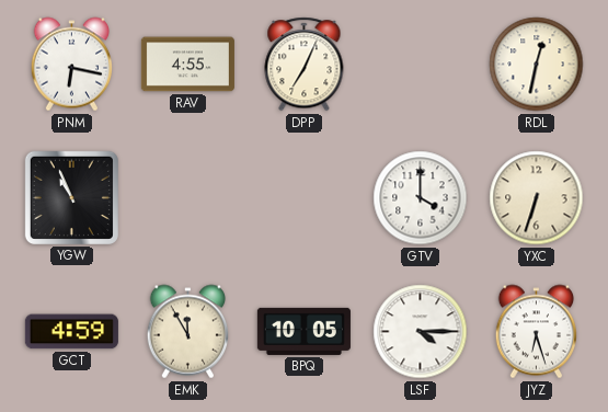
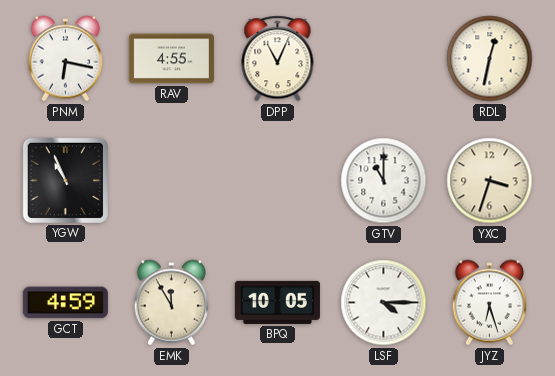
DPP: 7:04 -> 11:04 (278, 59)
GTV: 4:00 -> 11:00 (384, 181)
YXC: 6:33 -> 3:33 (490, 181)
